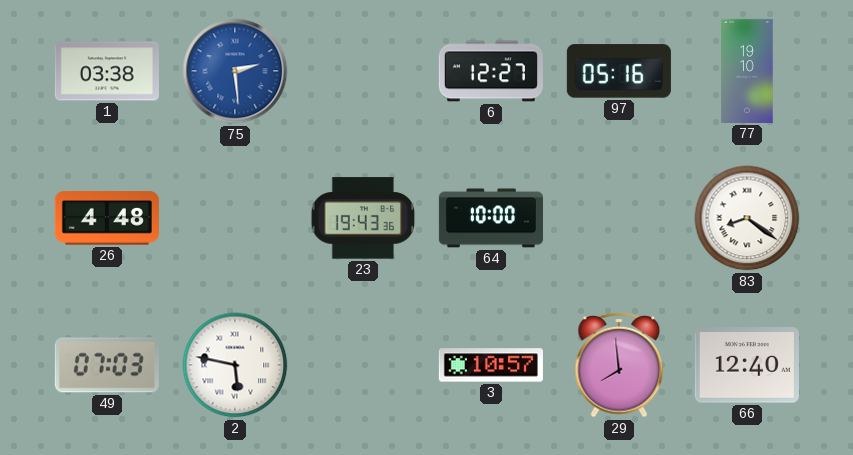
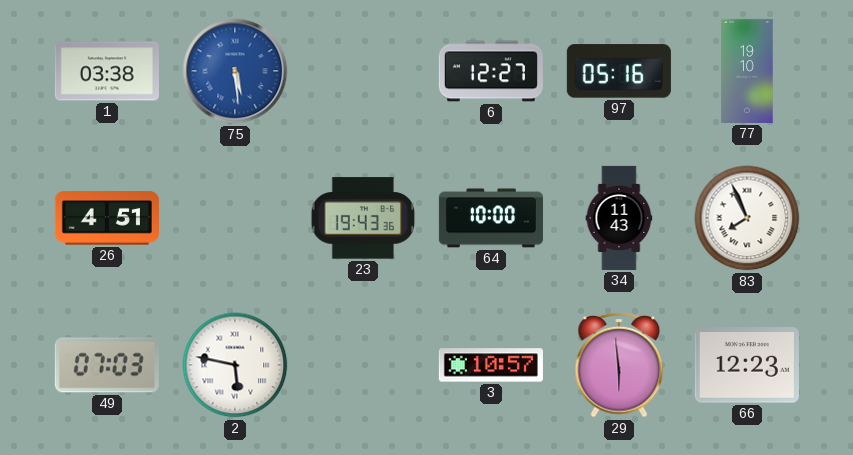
75: 2:29 -> 5:29 (235, 71)
26: 4:48 -> 4:51 (107, 218)
34: none -> 11:43 (619, 218)
83: 8:21 -> 7:56 (747, 218)
29: 7:59 -> 5:59 (619, 365)
66: 12:40 -> 12:23 (747, 365)
